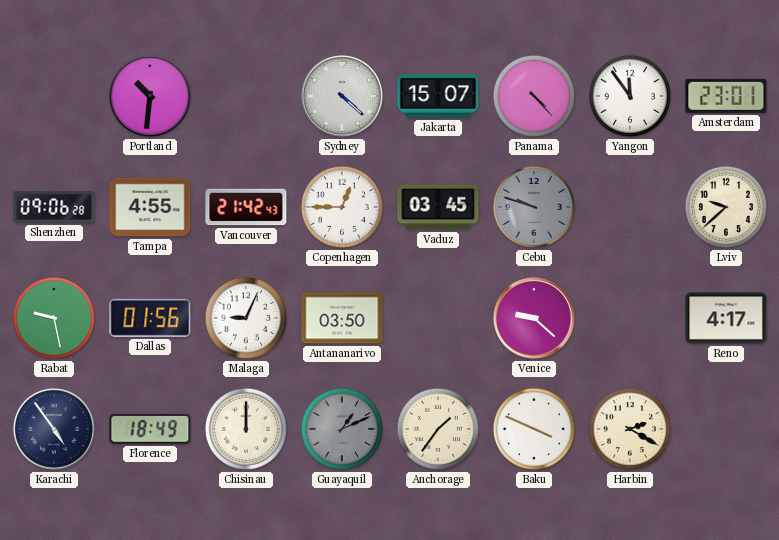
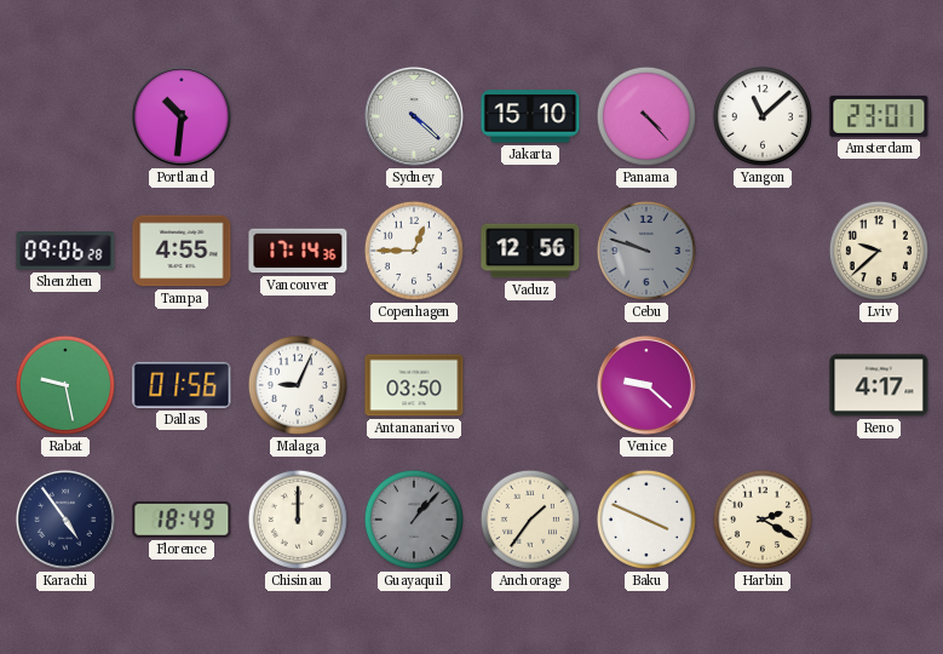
Jakarta: 15:07 -> 15:10 (530, 116)
Yangon: 11:54 -> 11:08 (763, 116)
Vancouver: 21:42 -> 17:14 (298, 251)
Vaduz: 03:45 -> 12:56 (530, 251)
Guayaquil: 1:11 -> 1:07 (414, 520)
